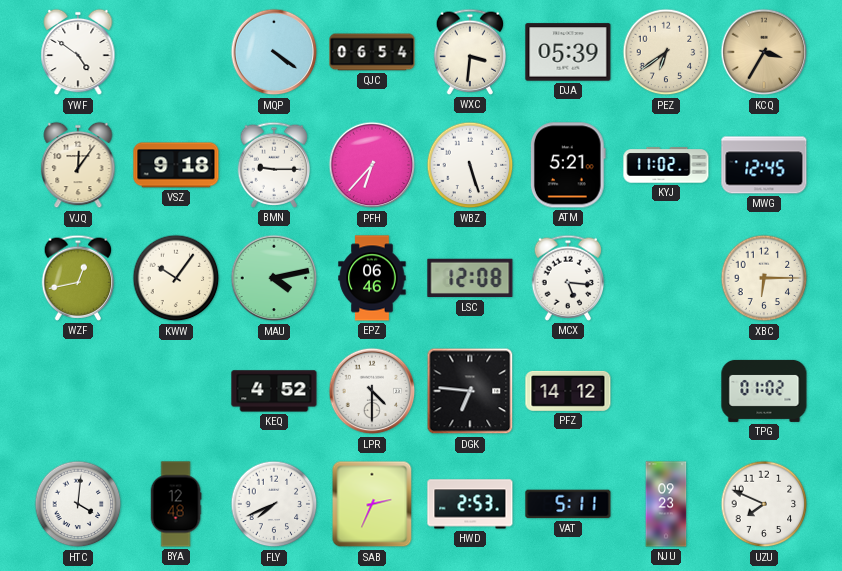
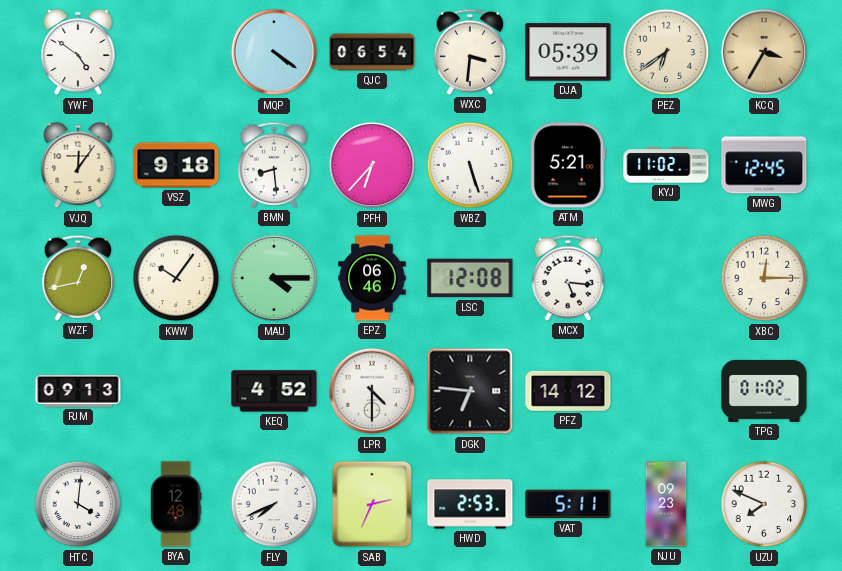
BMN: 9:15 -> 8:29 (274, 165)
MAU: 4:13 -> 4:15 (274, 278)
XBC: 6:15 -> 12:15 (764, 278)
RJM: none -> 09:13 (78, 391)
